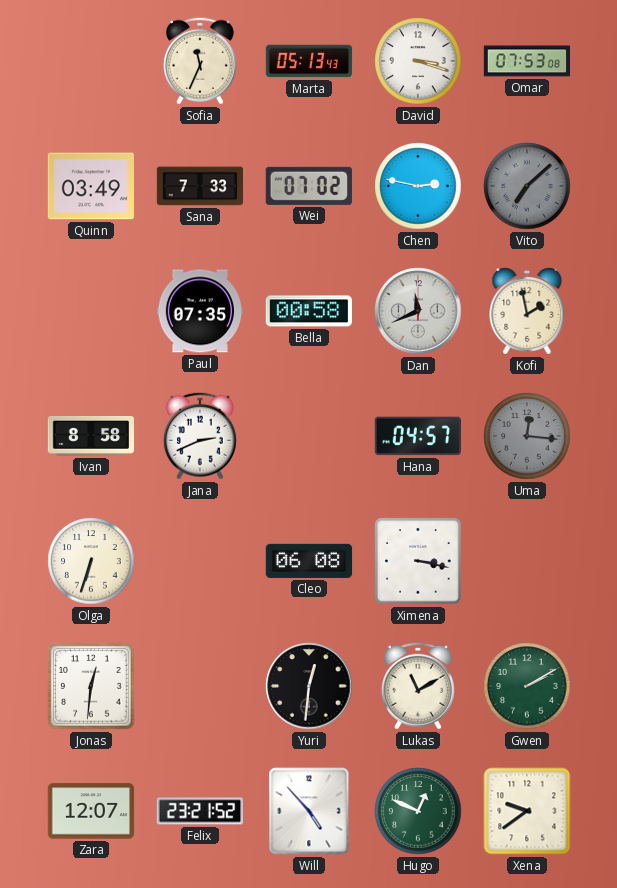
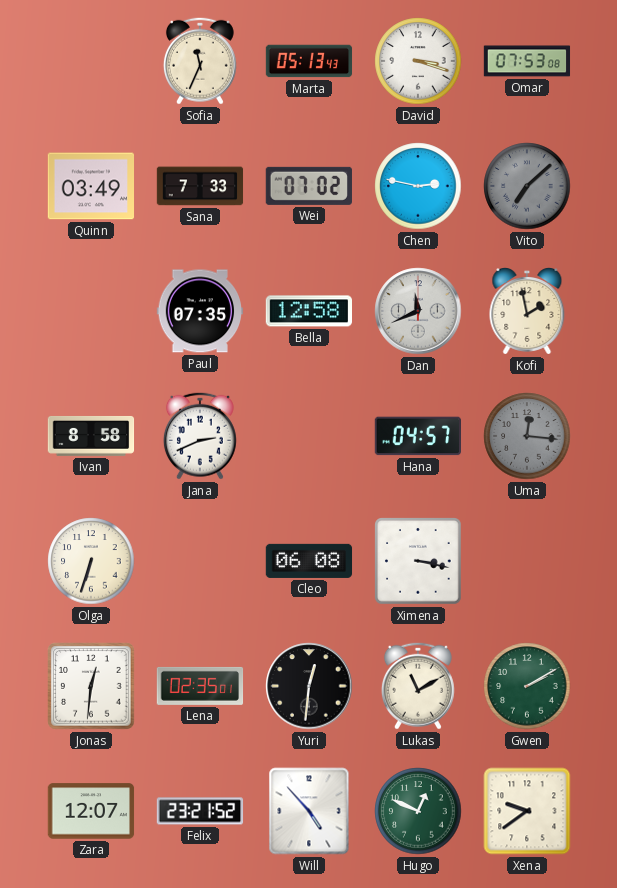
Bella: 00:58 -> 12:58 (309, 311)
Lena: none -> 02:35 (200, 686)
